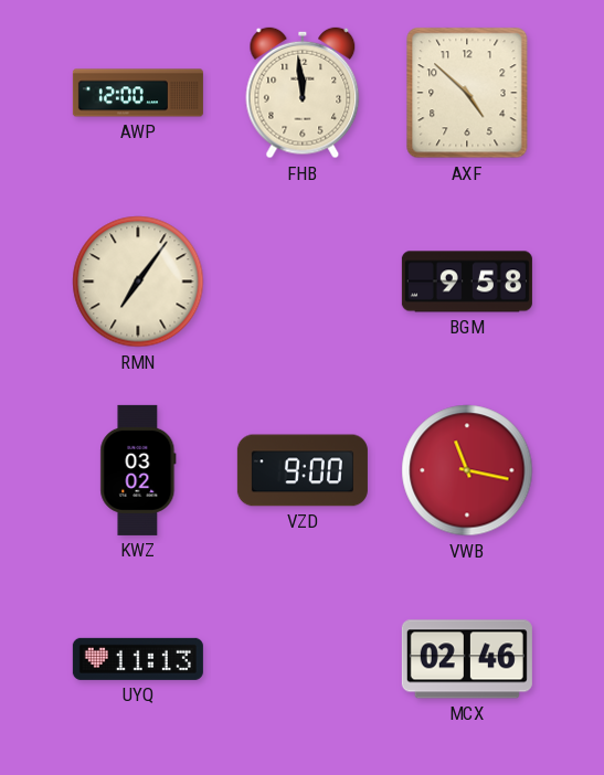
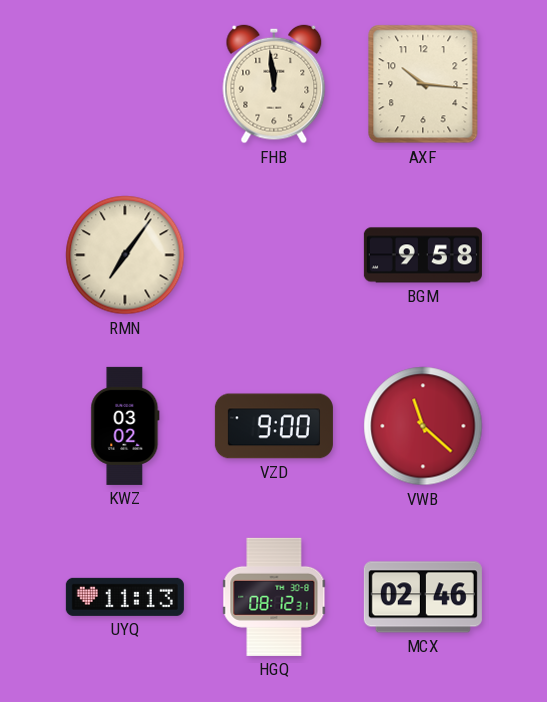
AWP: 12:00 -> none (138, 93)
AXF: 4:52 -> 10:16 (423, 84)
VWB: 11:17 -> 11:22 (423, 426)
HGQ: none -> 08:12 (274, 597)
